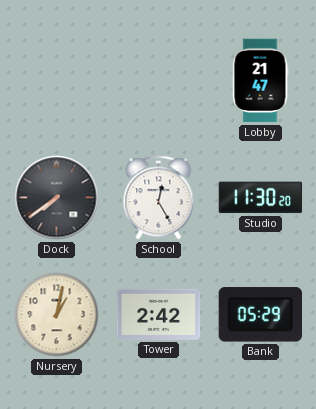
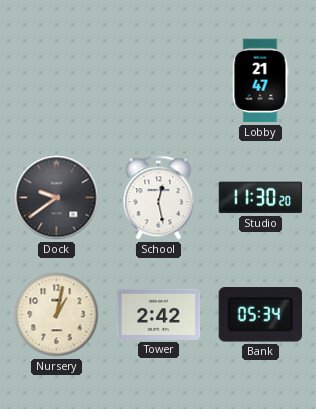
Dock: 7:39 -> 9:39 (57, 198)
School: 12:25 -> 12:28 (159, 198)
Bank: 05:29 -> 05:34 (260, 315)
